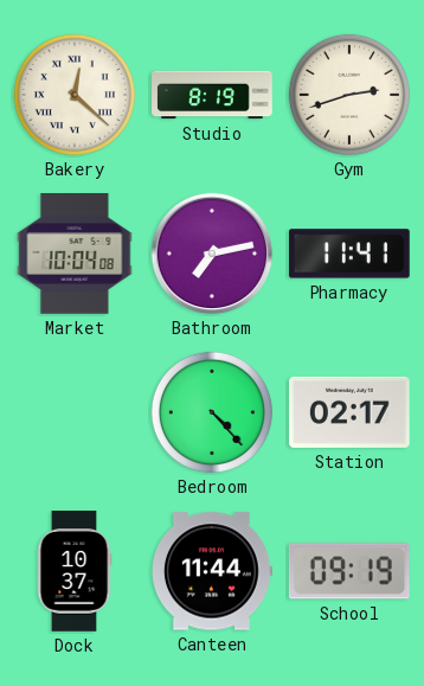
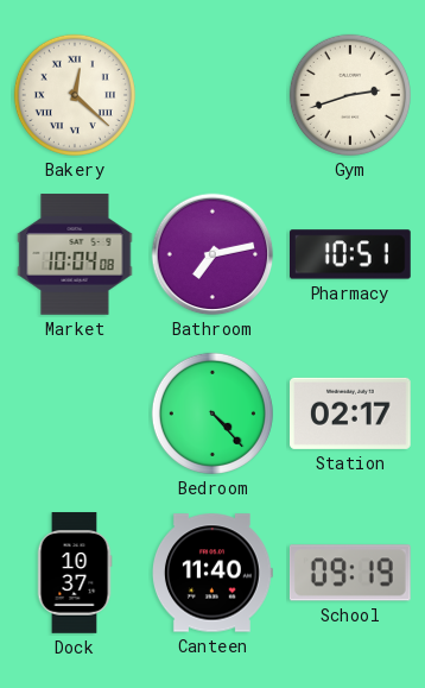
Studio: 8:19 -> none (212, 95)
Pharmacy: 11:41 -> 10:51 (351, 254)
Canteen: 11:44 -> 11:40 (214, 573)
